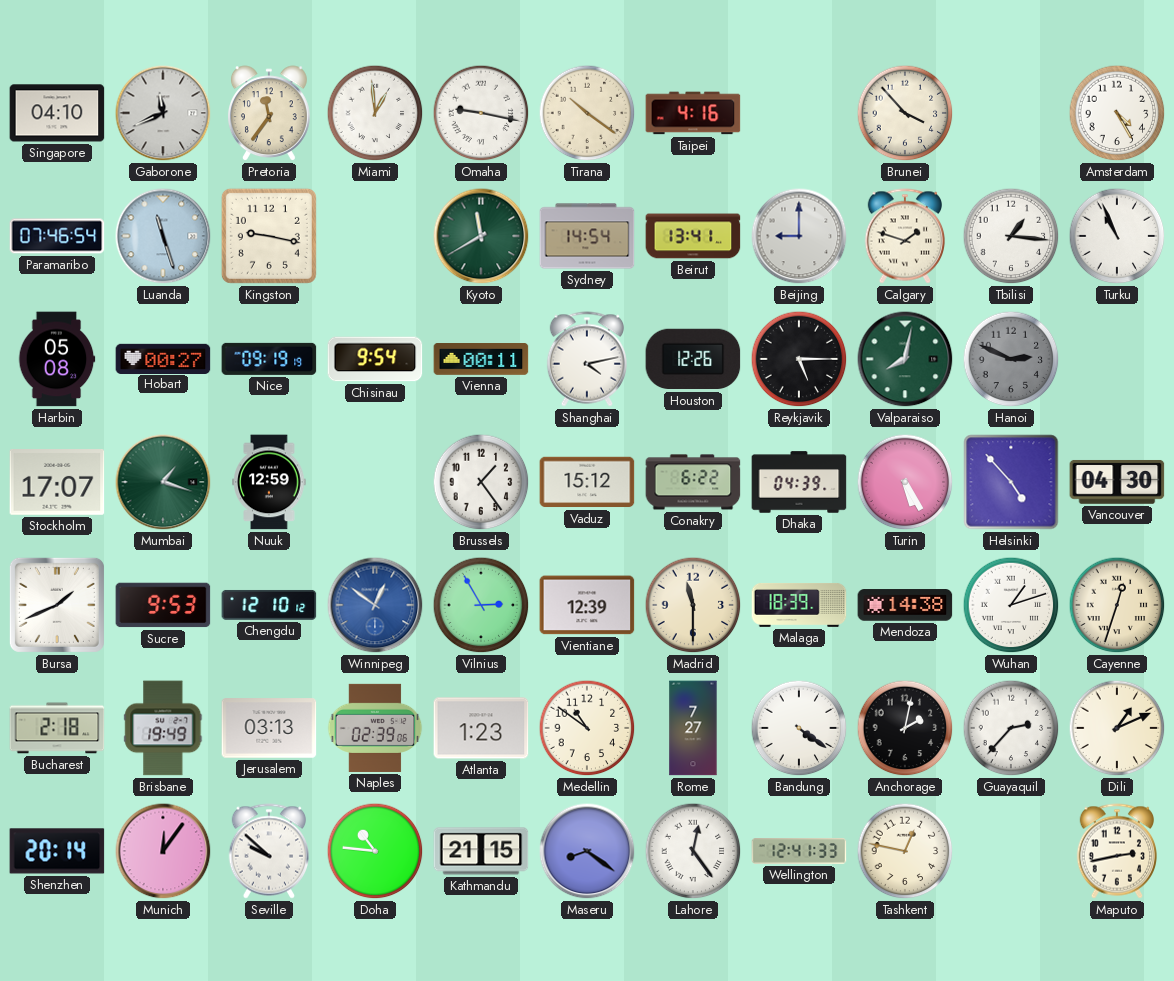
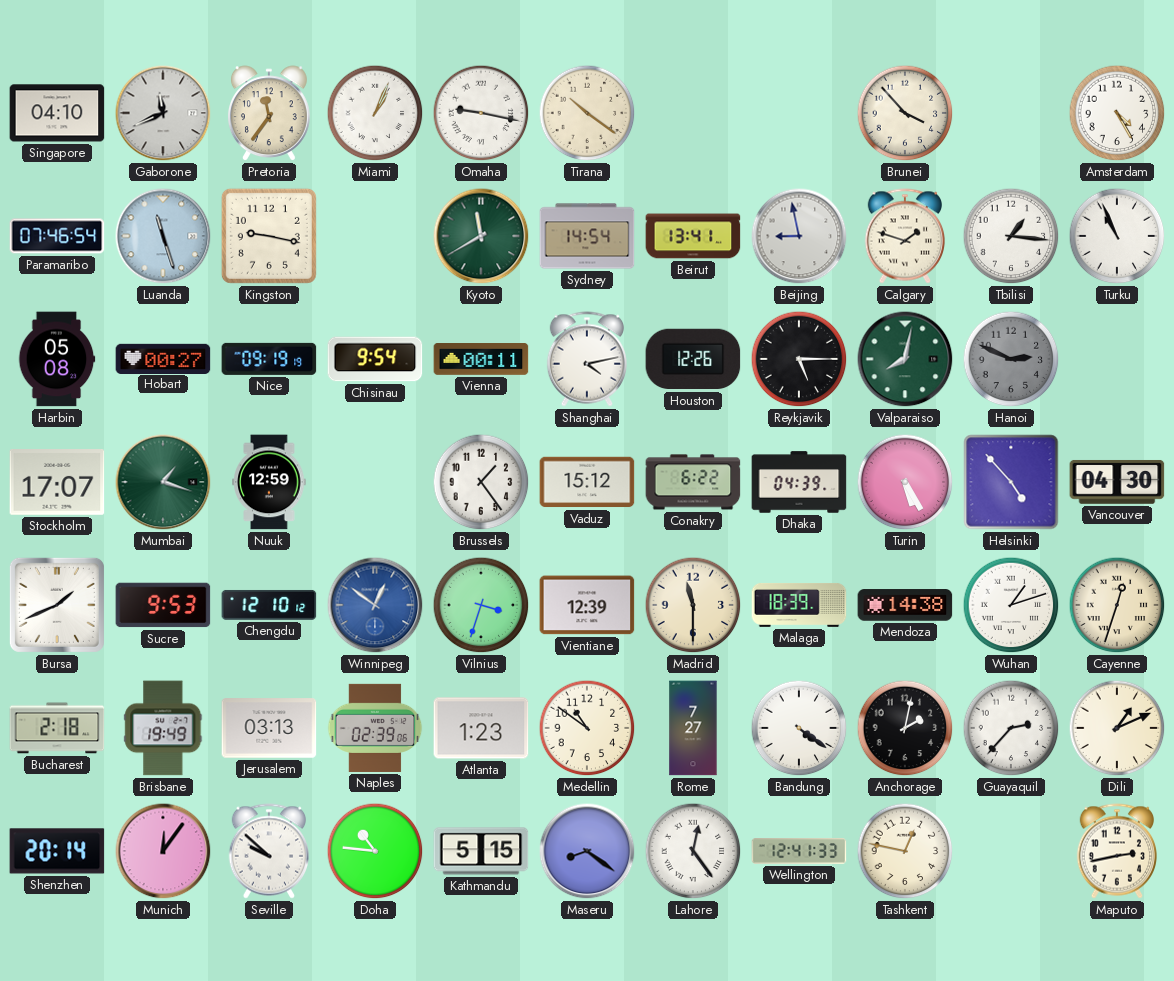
Miami: 12:59 -> 1:04 (375, 113)
Taipei: 4:16 -> none (693, 113)
Beijing: 9:00 -> 8:58 (799, 236)
Vilnius: 2:55 -> 3:33 (481, 605)
Kathmandu: 21:15 -> 5:15 (481, 851)
